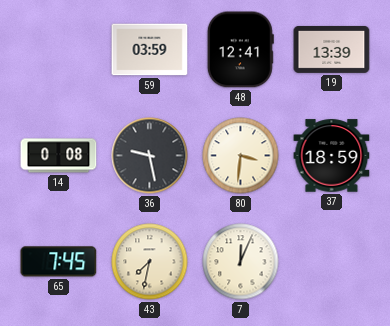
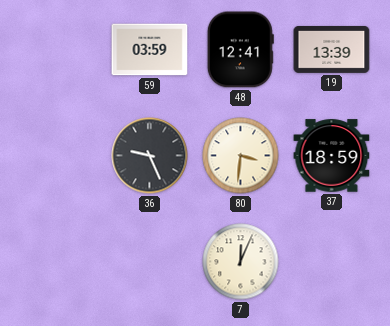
14: 0:08 -> none (59, 156)
36: 9:28 -> 9:26 (150, 156)
65: 7:45 -> none (59, 262)
43: 7:32 -> none (150, 262)
